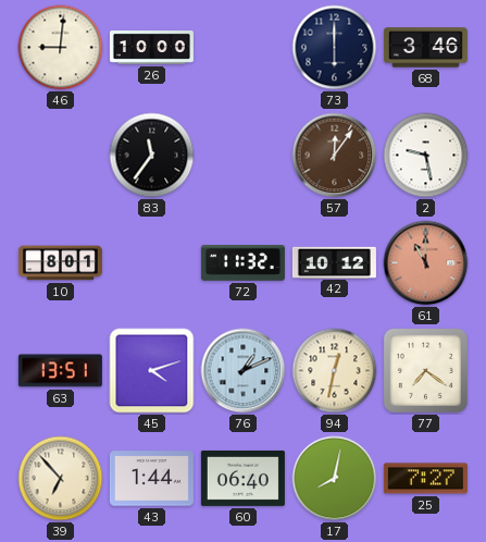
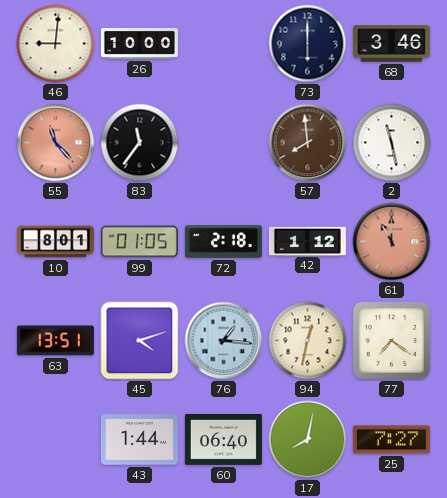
55: none -> 11:23 (56, 143)
57: 12:06 -> 7:59 (308, 143)
2: 9:28 -> 11:28 (392, 143)
99: none -> 01:05 (139, 242)
72: 11:32 -> 2:18 (223, 242)
42: 10:12 -> 1:12 (307, 241)
76: 1:11 -> 1:16 (224, 341)
39: 6:53 -> none (61, 479)
